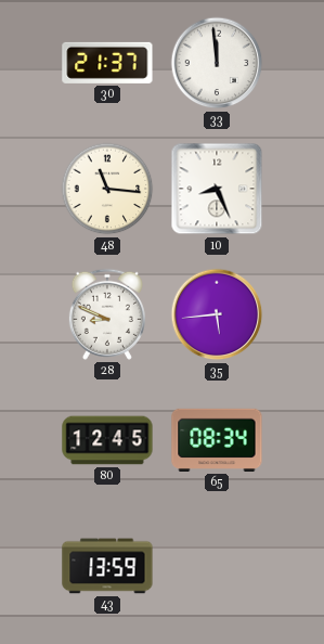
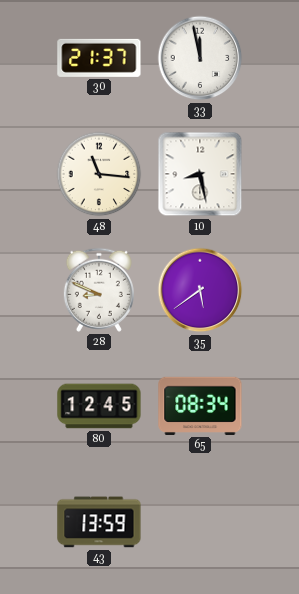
33: 11:59 -> 11:58 (200, 58)
10: 8:26 -> 8:28 (200, 174)
35: 5:44 -> 5:39 (200, 290)
